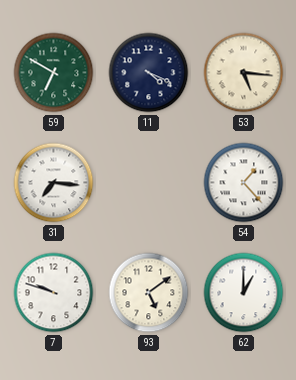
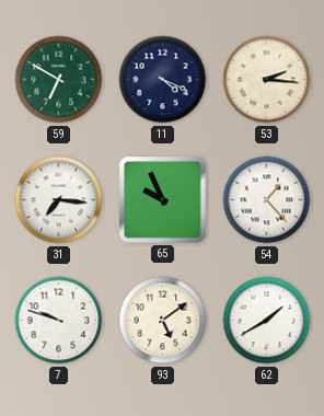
53: 5:16 -> 2:16 (267, 80)
65: none -> 9:56 (163, 200)
62: 1:00 -> 1:40 (267, 321)
